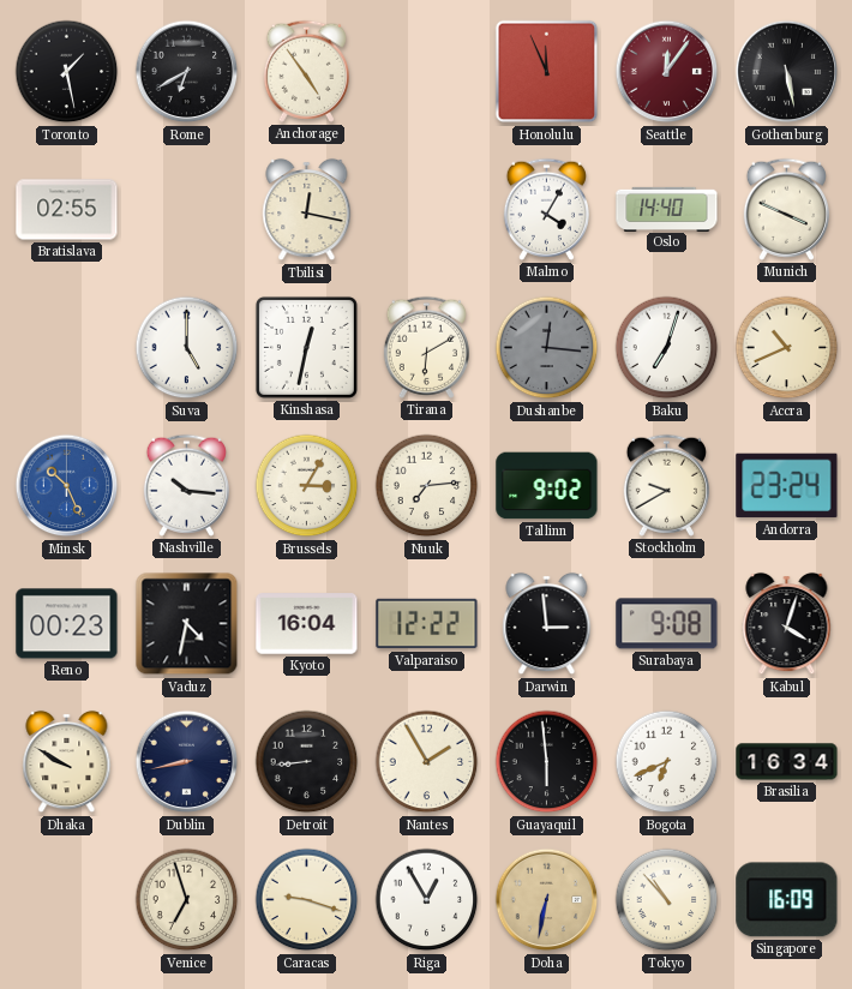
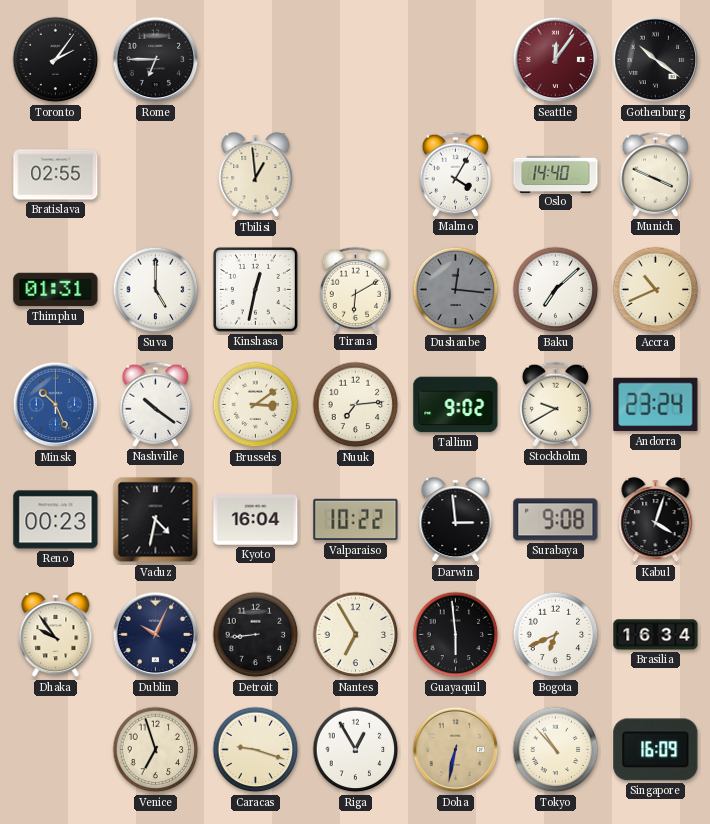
Toronto: 1:28 -> 2:06 (56, 60)
Rome: 6:40 -> 6:45 (156, 60)
Anchorage: 4:54 -> none (306, 71)
Honolulu: 11:56 -> none (547, 72)
Gothenburg: 5:28 -> 10:21 (656, 60)
Tbilisi: 12:17 -> 12:59 (256, 175)
Thimphu: none -> 01:31 (56, 290)
Baku: 7:03 -> 7:08 (556, 290)
Nashville: 10:16 -> 10:21 (155, 404)
Brussels: 3:05 -> 3:09 (256, 405)
Valparaiso: 12:22 -> 10:22 (356, 520)
Dhaka: 9:50 -> 9:54 (56, 635)
Dublin: 8:43 -> 10:04 (156, 635)
Nantes: 1:55 -> 6:55 (356, 635)
